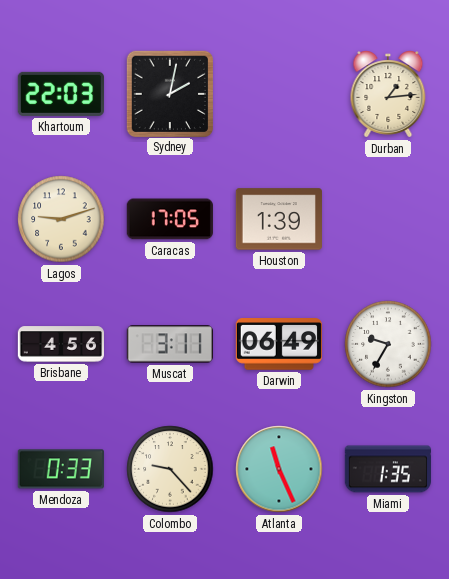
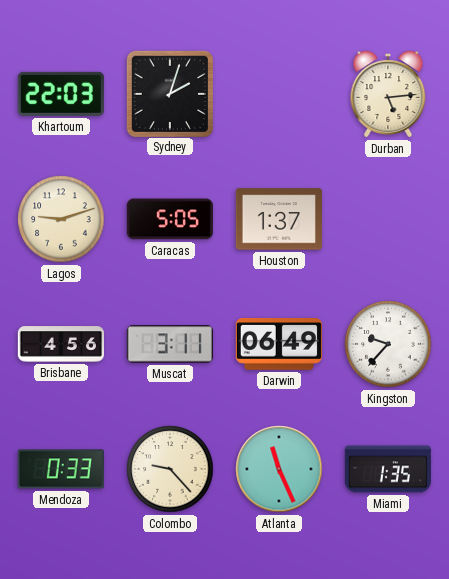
Sydney: 2:02 -> 2:03 (169, 93)
Durban: 1:14 -> 5:14 (388, 94)
Caracas: 17:05 -> 5:05 (170, 219)
Houston: 1:39 -> 1:37 (279, 219)
Kingston: 9:35 -> 9:37 (388, 344)
